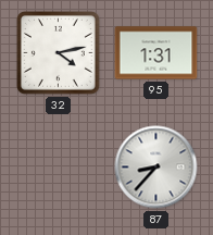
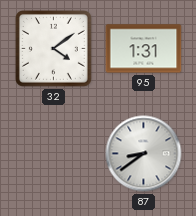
32: 4:13 -> 4:09 (53, 48)
87: 8:37 -> 8:39 (144, 154)
